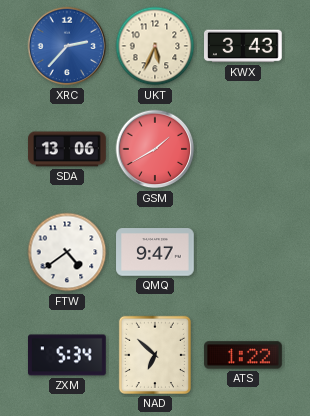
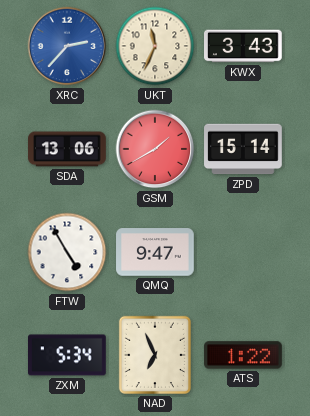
UKT: 5:34 -> 11:34 (155, 46)
ZPD: none -> 15:14 (243, 149)
FTW: 4:39 -> 4:55 (67, 252)
NAD: 6:52 -> 6:56 (155, 355)
